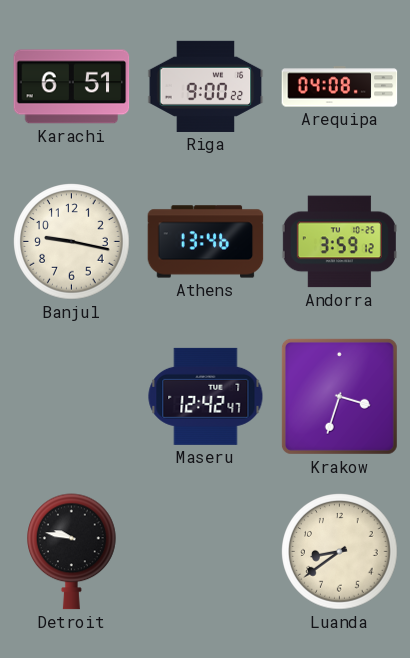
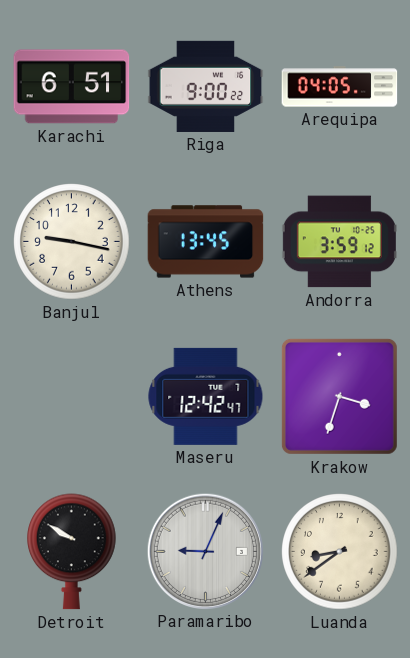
Arequipa: 04:08 -> 04:05 (340, 87)
Athens: 13:46 -> 13:45 (206, 242)
Detroit: 9:47 -> 9:50 (72, 552)
Paramaribo: none -> 9:04 (205, 551)
